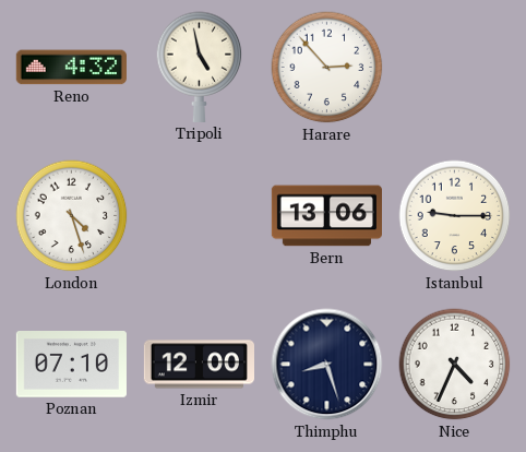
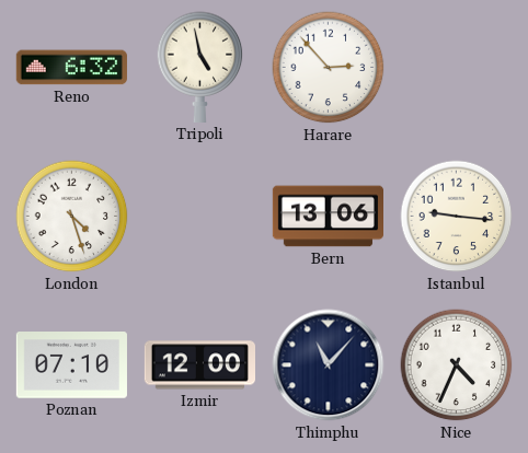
Reno: 4:32 -> 6:32 (71, 68)
Istanbul: 9:15 -> 9:16 (457, 217)
Thimphu: 8:27 -> 11:07 (329, 365)
